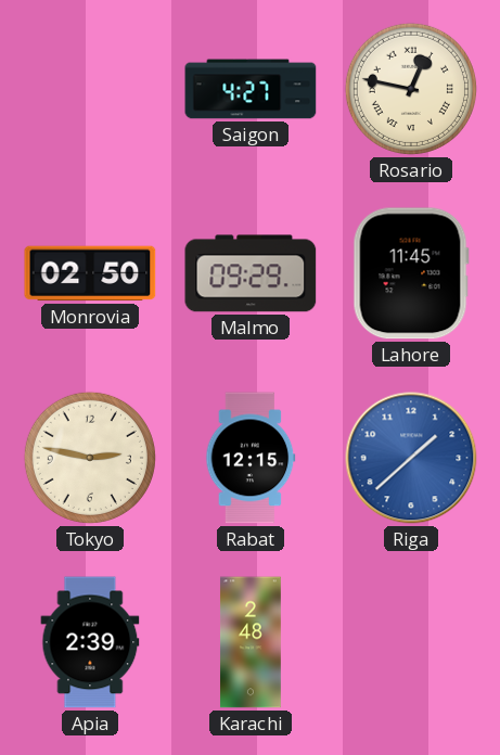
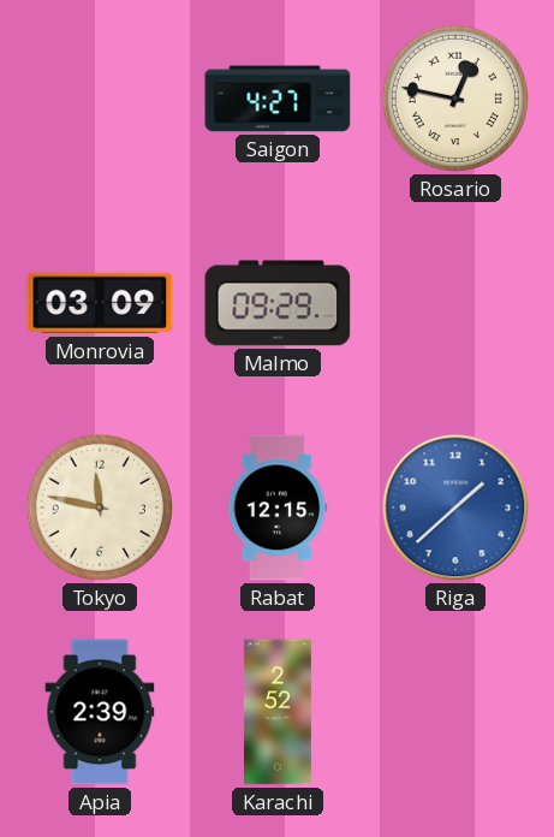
Monrovia: 02:50 -> 03:09 (100, 303)
Lahore: 11:45 -> none (411, 273)
Tokyo: 2:47 -> 11:47 (100, 507)
Karachi: 2:48 -> 2:52 (278, 712)
